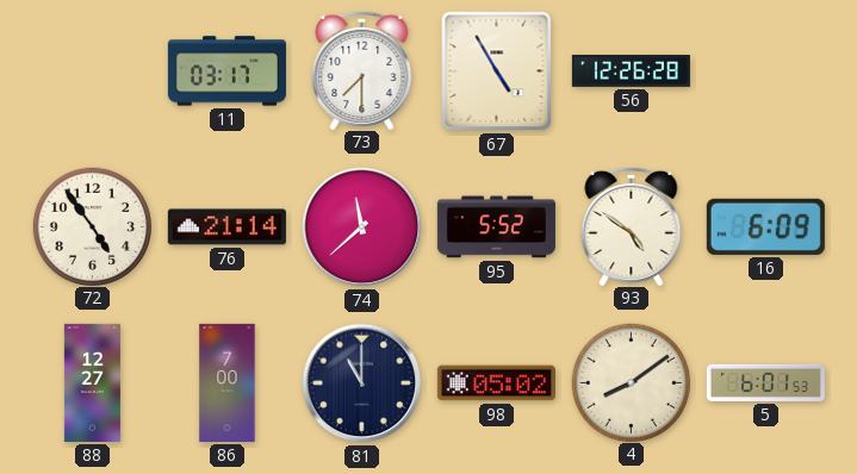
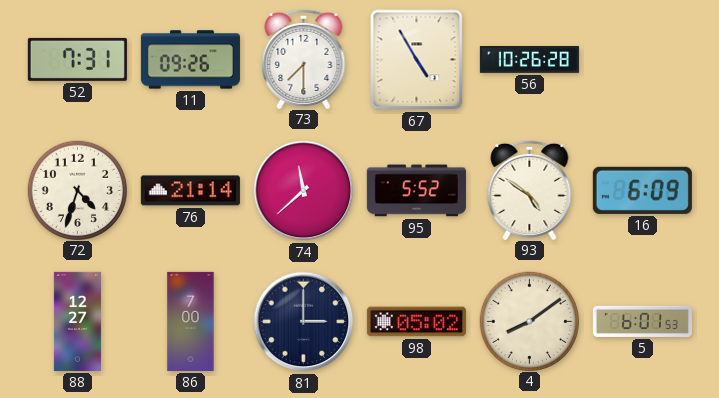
52: none -> 7:31 (77, 59)
11: 03:17 -> 09:26 (190, 60)
56: 12:26 -> 10:26 (529, 60)
72: 4:54 -> 4:33 (77, 190)
81: 11:00 -> 3:00 (304, 322)
